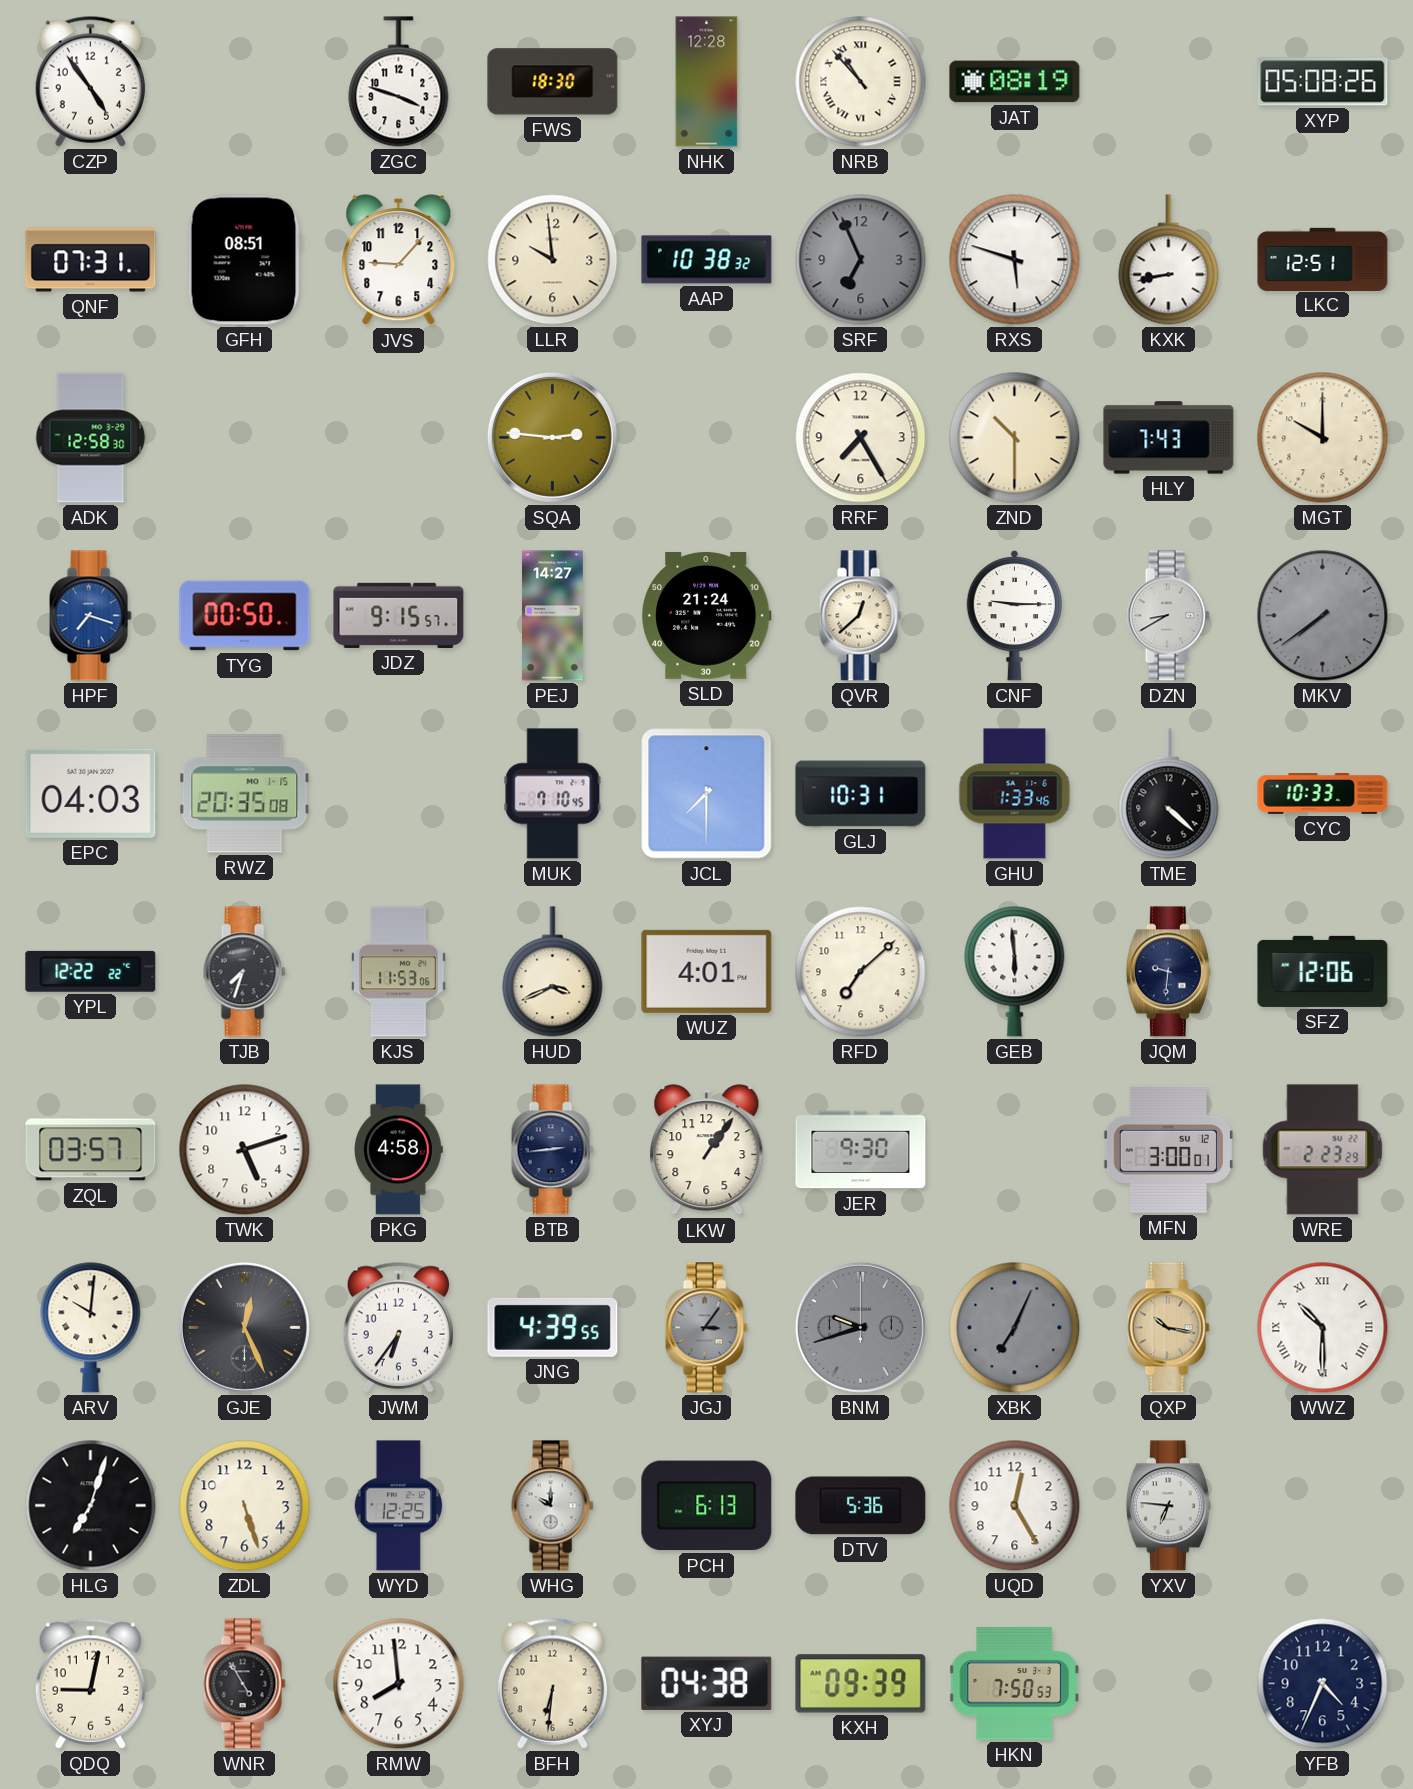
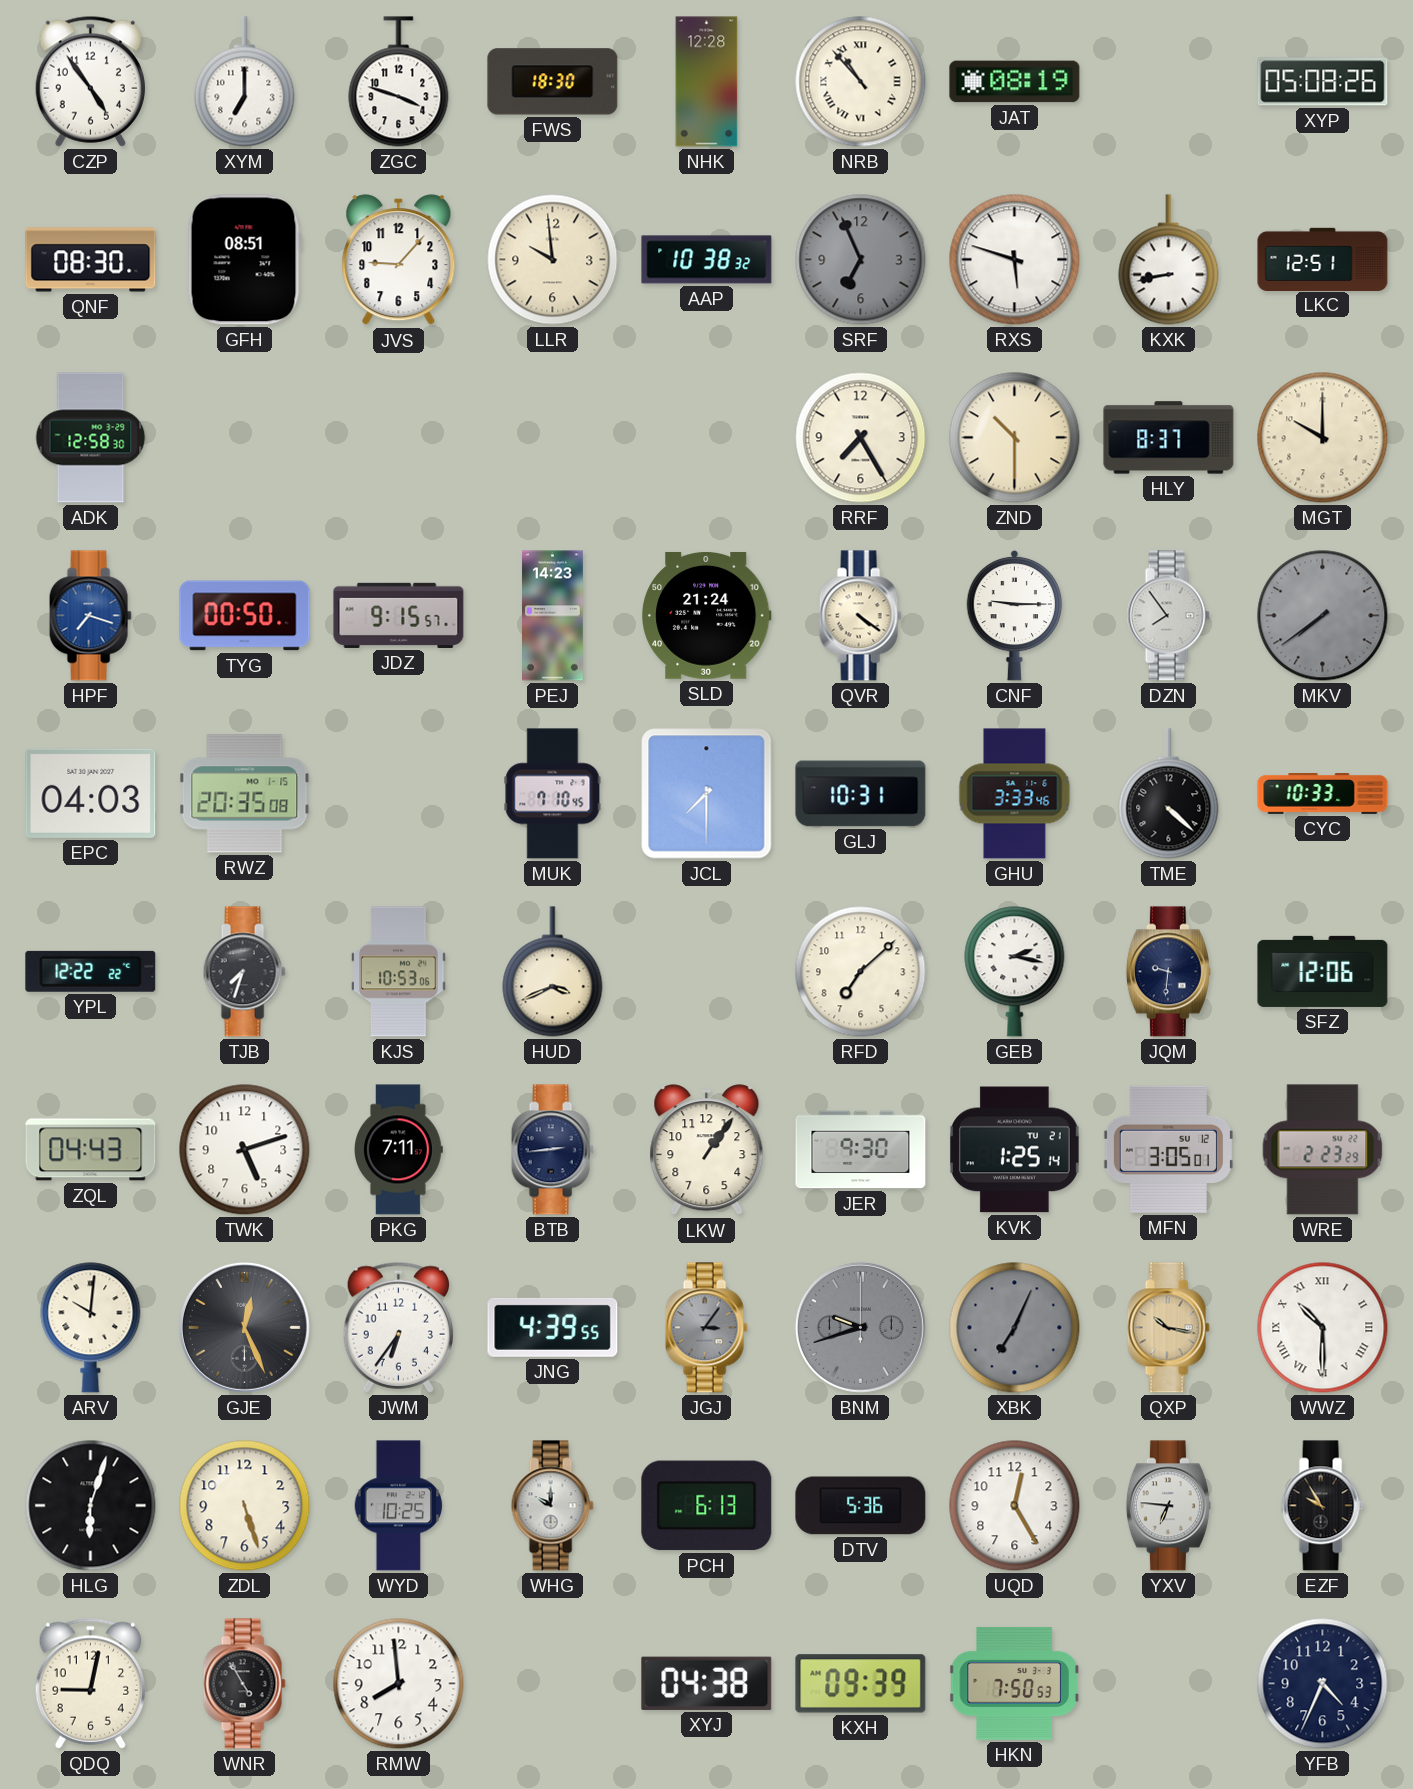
XYM: none -> 7:00 (245, 82)
QNF: 07:31 -> 08:30 (91, 260)
SQA: 2:46 -> none (552, 437)
HLY: 7:43 -> 8:37 (1169, 438)
PEJ: 14:27 -> 14:23 (553, 616)
QVR: 12:38 -> 4:21 (860, 616)
DZN: 8:40 -> 7:54 (1168, 616)
GHU: 1:33 -> 3:33 (1015, 794)
KJS: 11:53 -> 10:53 (399, 972)
WUZ: 4:01 -> none (707, 971)
GEB: 5:59 -> 2:17 (1015, 972)
ZQL: 03:57 -> 04:43 (91, 1150)
PKG: 4:58 -> 7:11 (399, 1150)
KVK: none -> 1:25 (1014, 1150)
MFN: 3:00 -> 3:05 (1168, 1149)
HLG: 7:03 -> 6:03 (91, 1506)
WYD: 12:25 -> 10:25 (399, 1506)
EZF: none -> 9:55 (1322, 1506)
BFH: 6:31 -> none (552, 1683)
